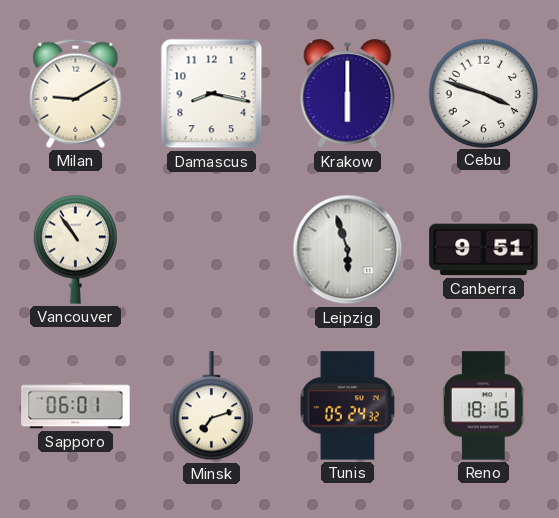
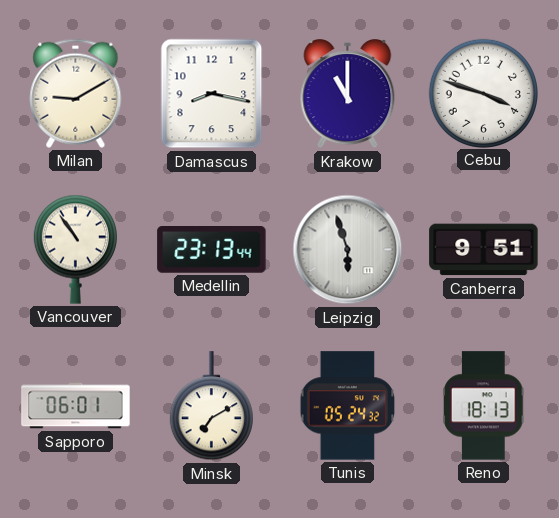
Krakow: 6:00 -> 11:00 (348, 94)
Medellin: none -> 23:13 (212, 250)
Minsk: 7:12 -> 7:10 (211, 406)
Reno: 18:16 -> 18:13 (483, 406)
